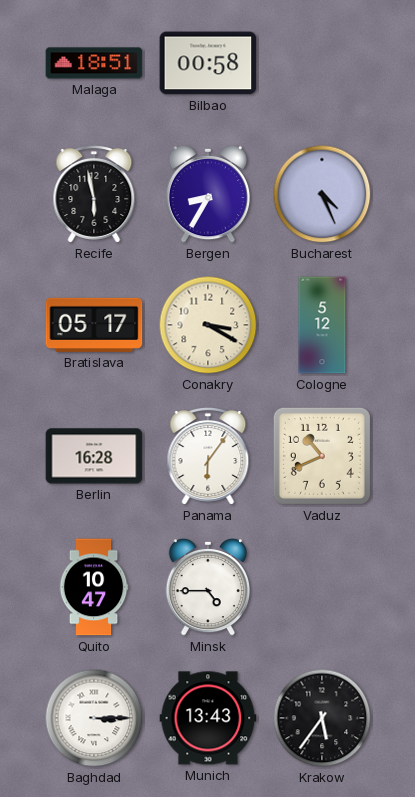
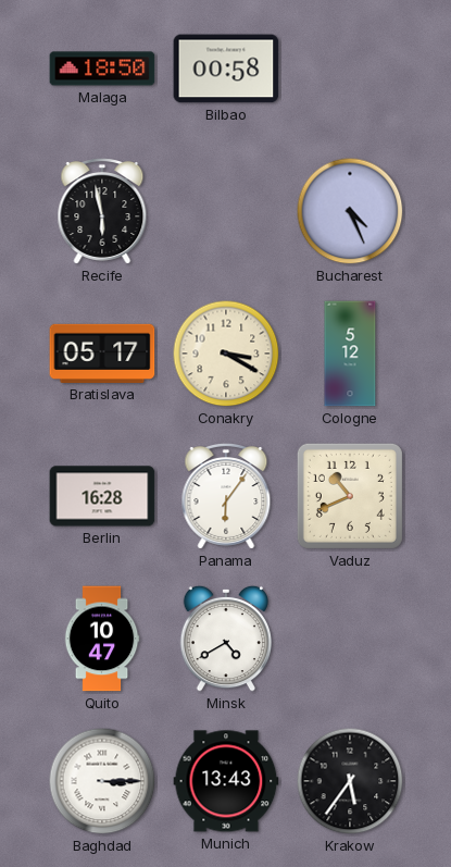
Malaga: 18:51 -> 18:50 (102, 69)
Bergen: 8:35 -> none (207, 194)
Minsk: 4:45 -> 4:40 (225, 639)
